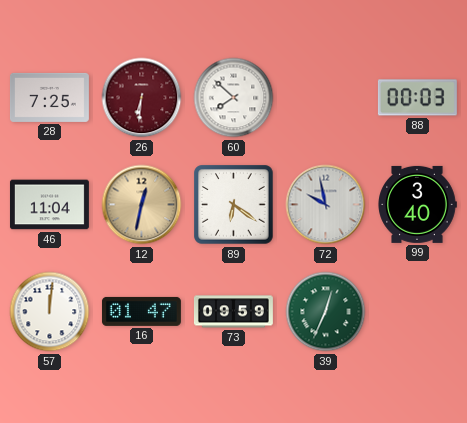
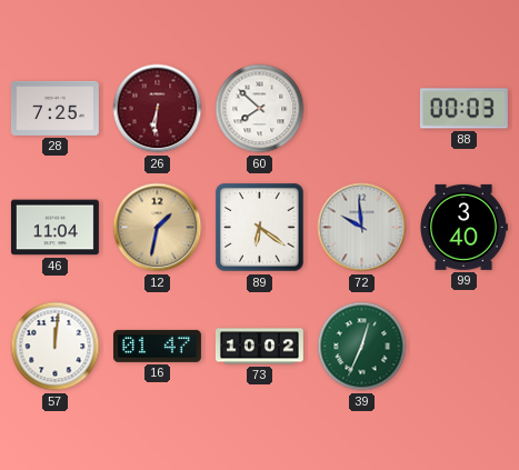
12: 12:32 -> 1:32 (158, 228)
72: 9:58 -> 9:59 (362, 228)
73: 09:59 -> 10:02 (259, 347)
